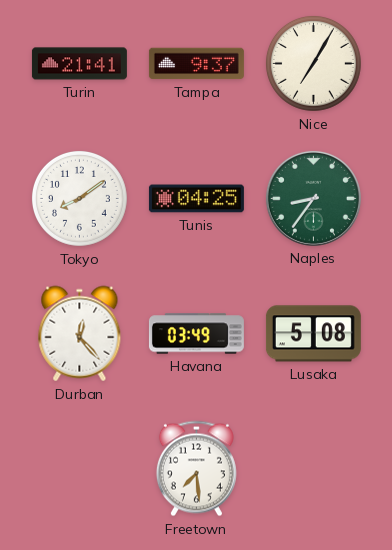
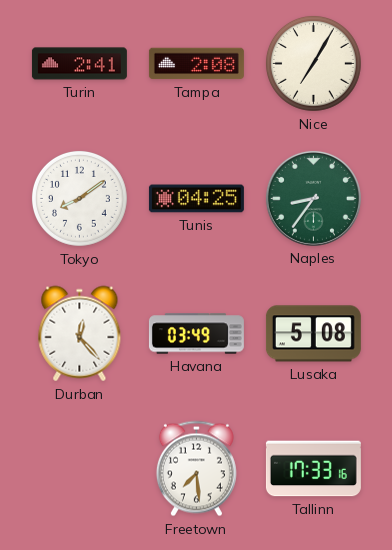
Turin: 21:41 -> 2:41 (79, 64)
Tampa: 9:37 -> 2:08 (196, 64)
Tallinn: none -> 17:33 (313, 469)
